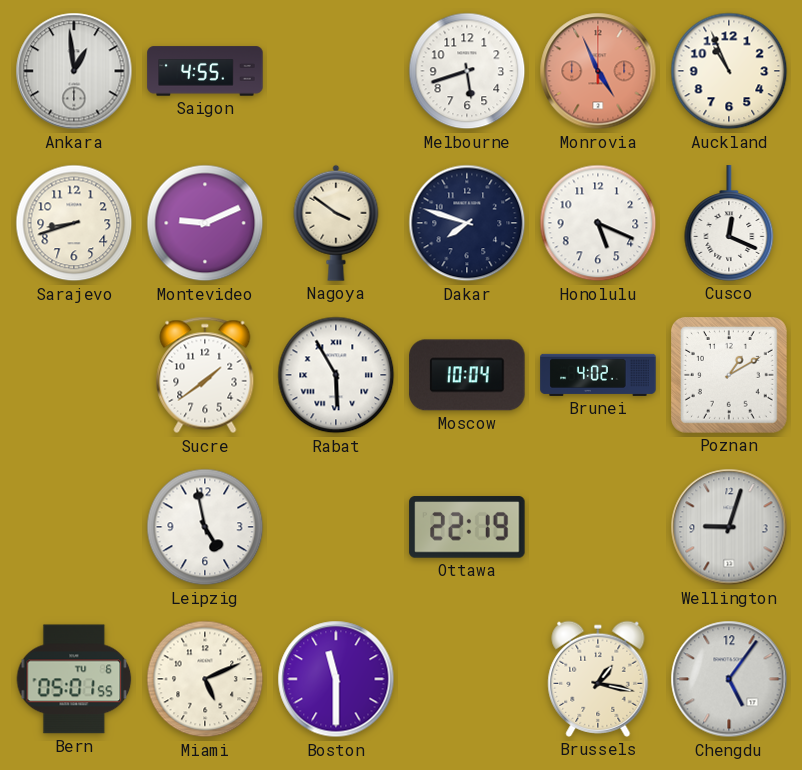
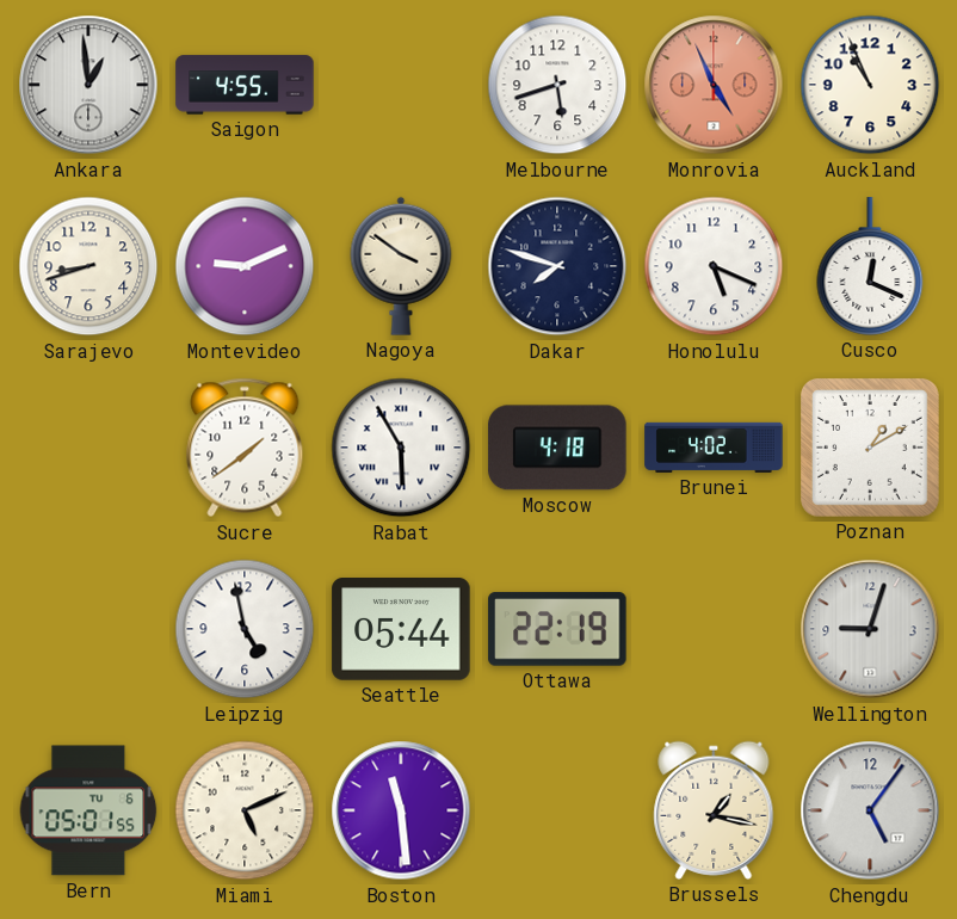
Moscow: 10:04 -> 4:18 (557, 448)
Seattle: none -> 05:44 (401, 630)
Boston: 11:30 -> 11:29 (401, 810)
